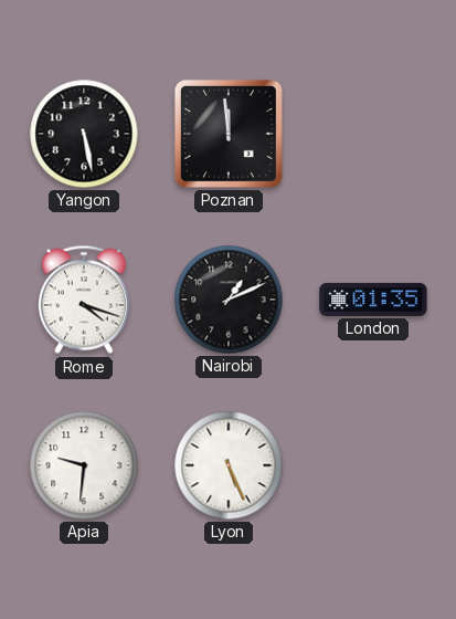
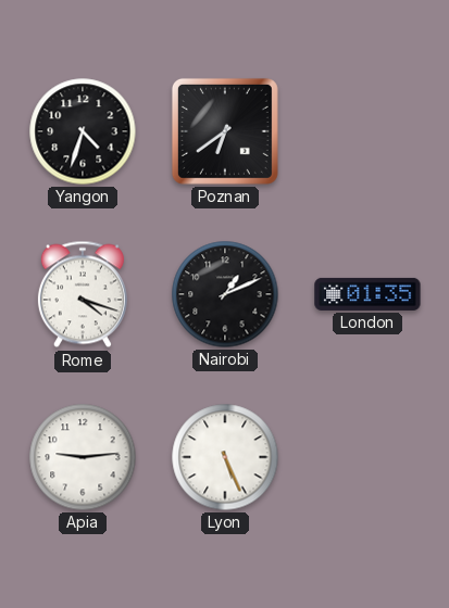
Yangon: 5:28 -> 4:33 (83, 131)
Poznan: 11:59 -> 6:39 (225, 131)
Apia: 9:31 -> 9:14 (83, 457)
